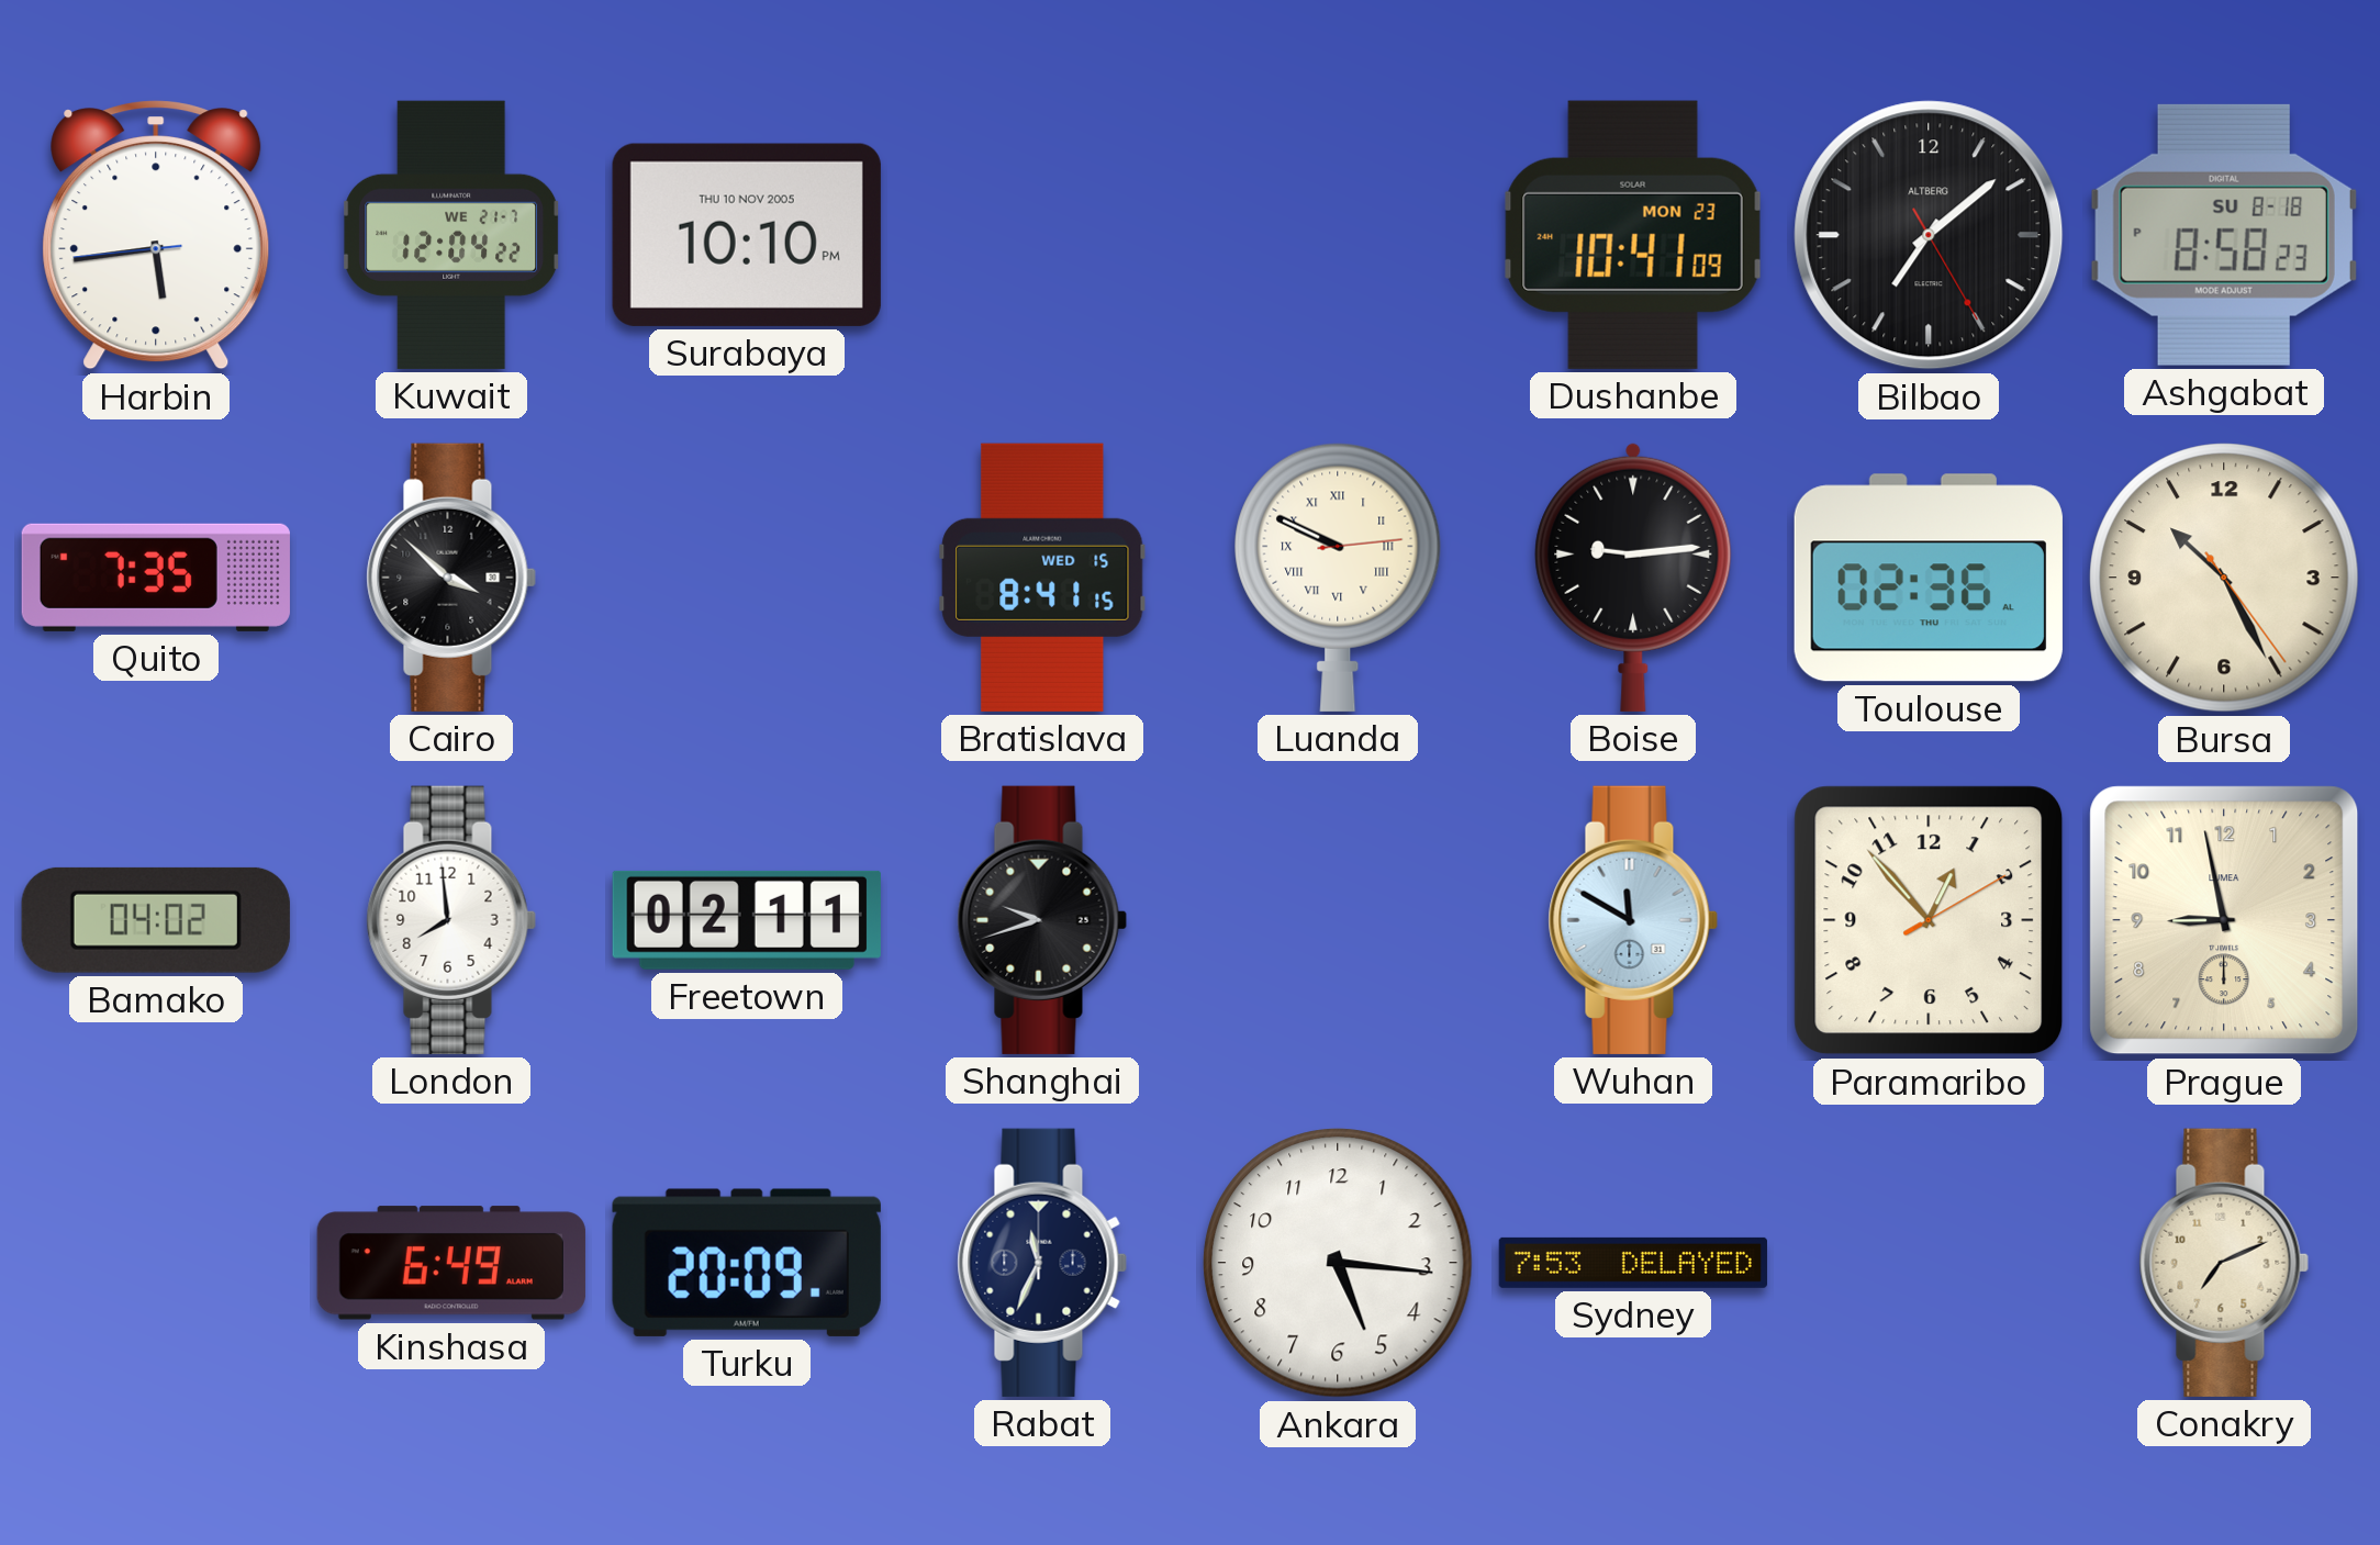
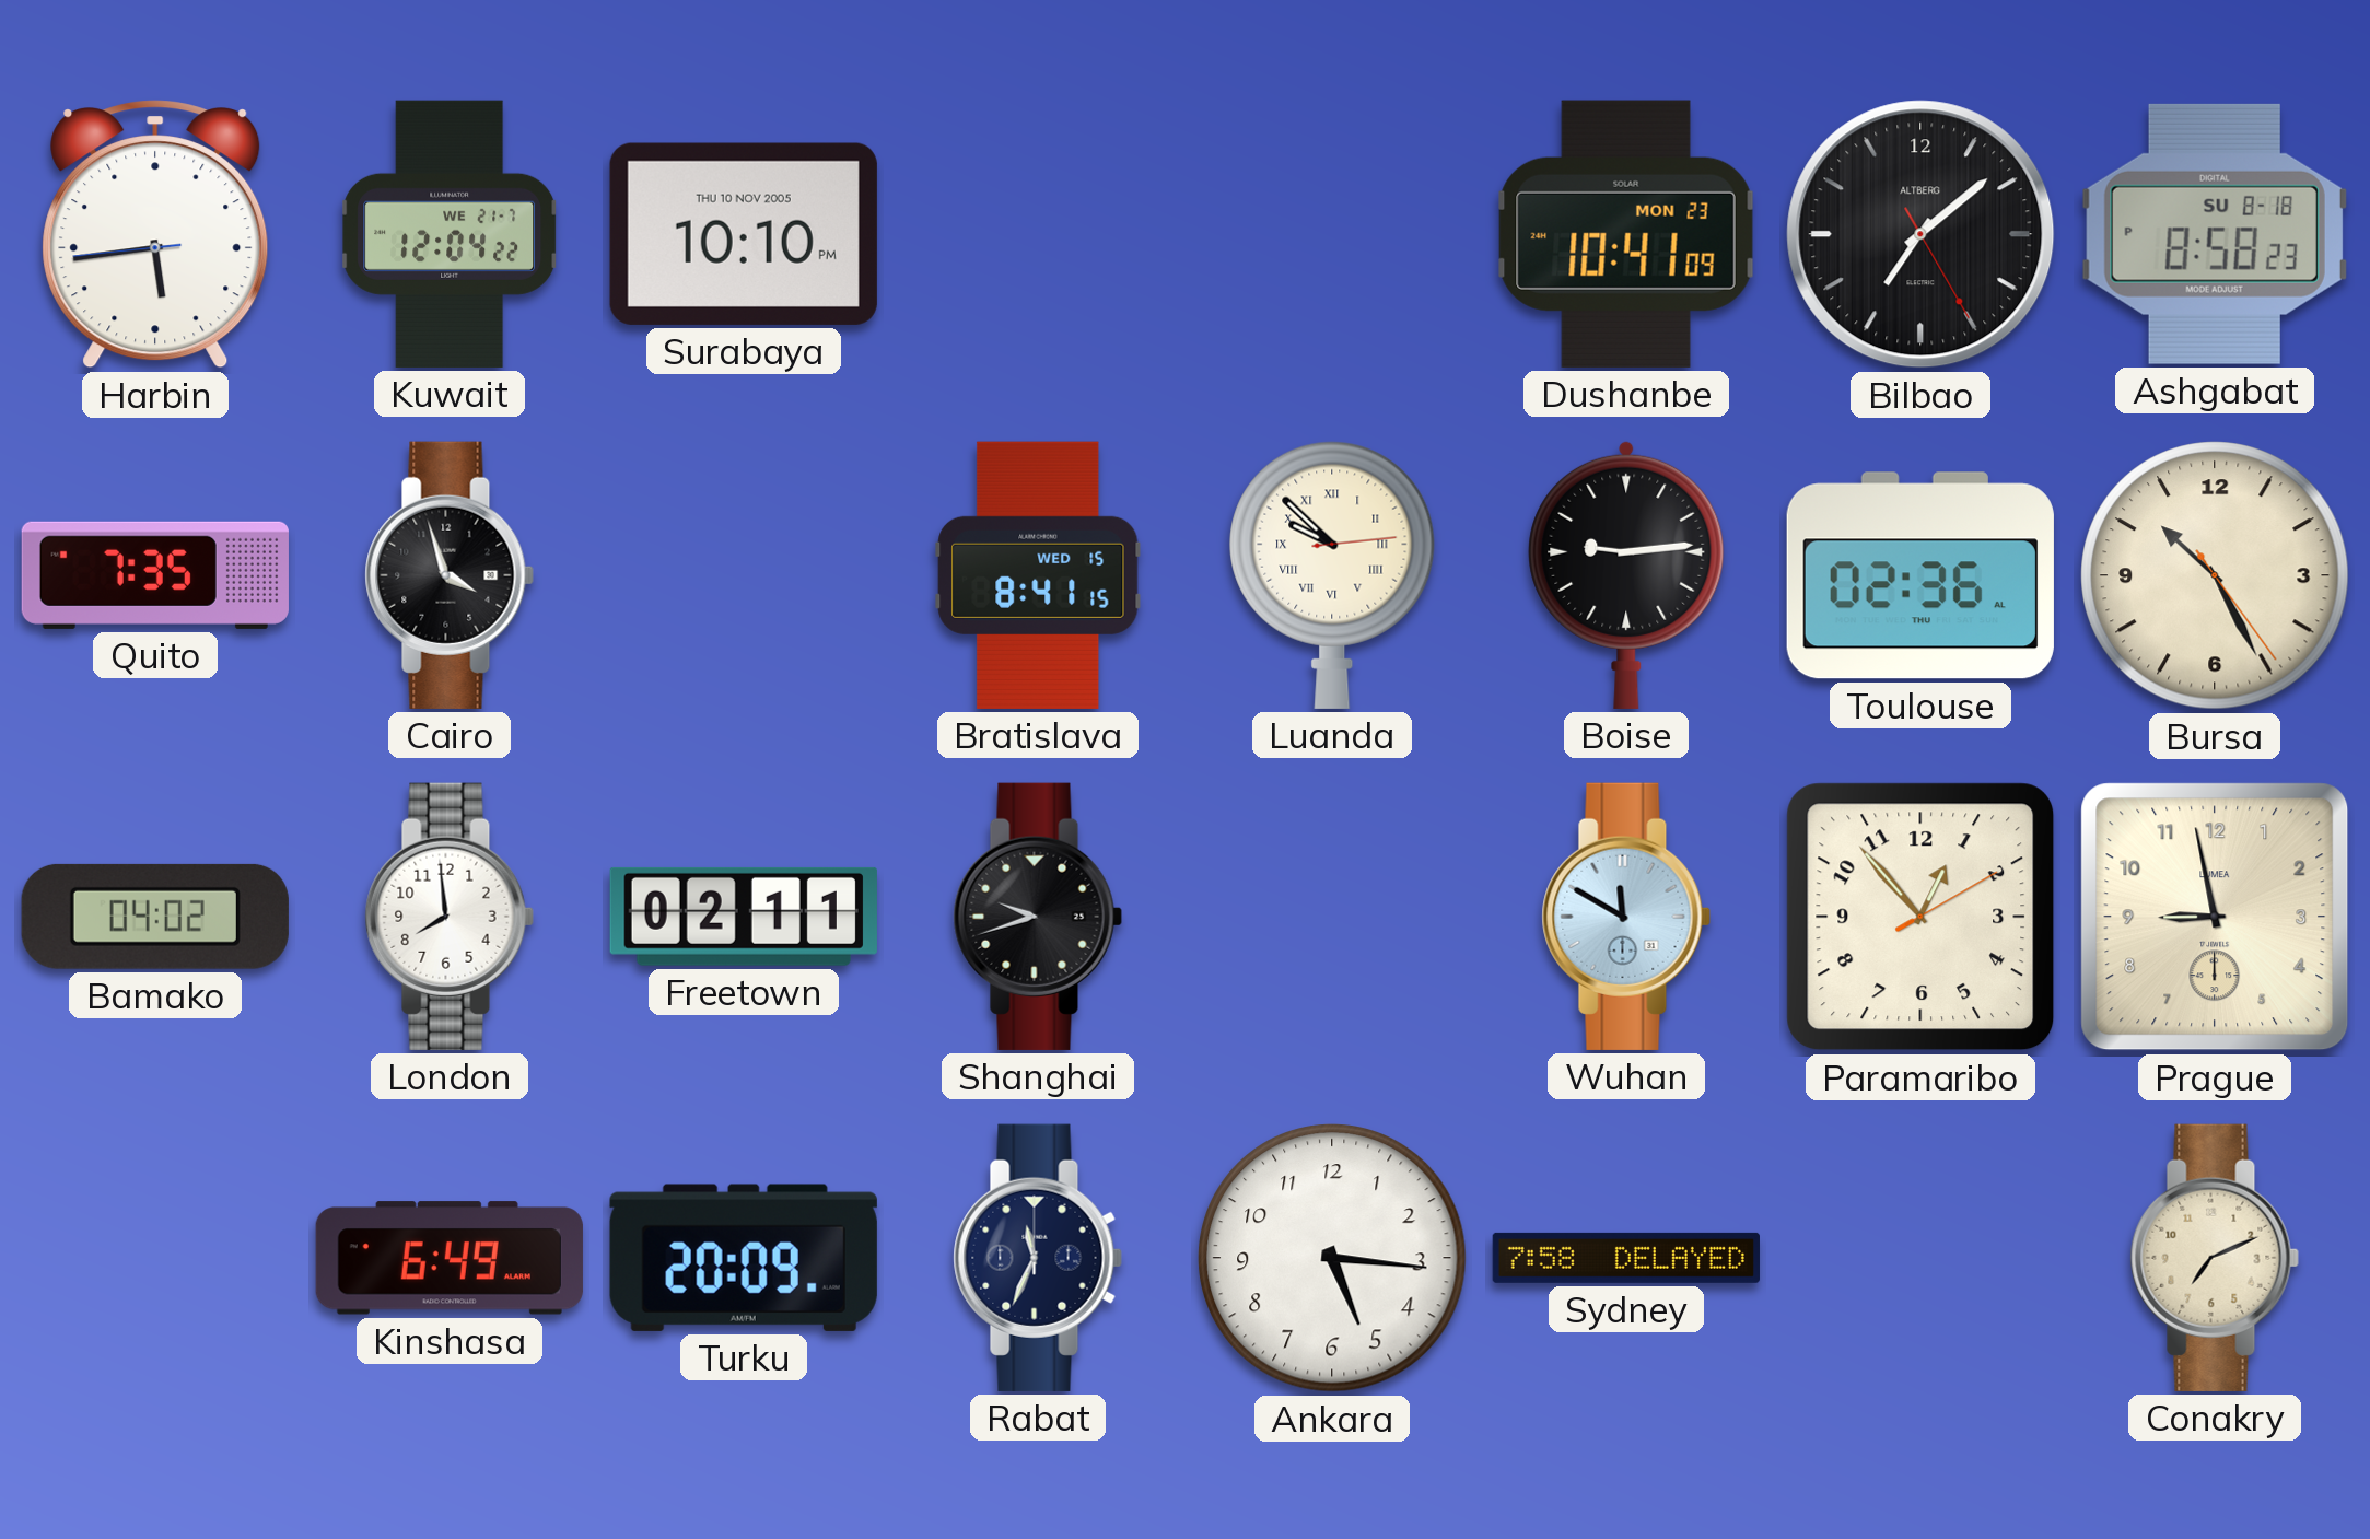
Cairo: 3:52 -> 3:57 (450, 575)
Luanda: 9:49 -> 9:52 (1332, 575)
Sydney: 7:53 -> 7:58 (1626, 1258)
